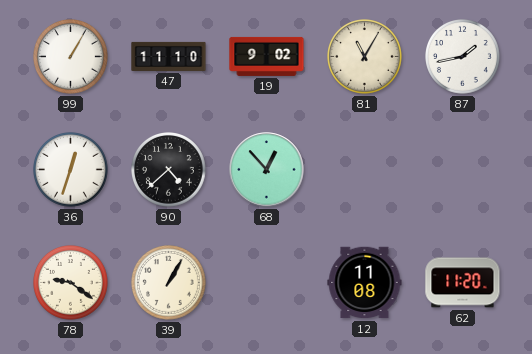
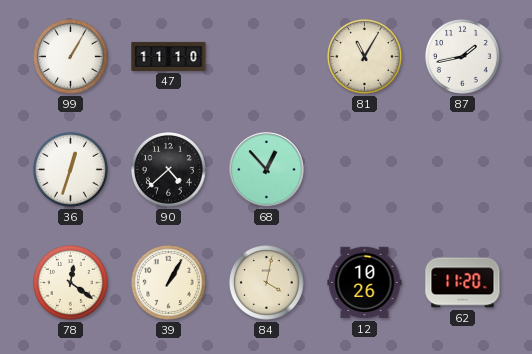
19: 9:02 -> none (267, 56)
78: 9:21 -> 12:21 (71, 283)
84: none -> 4:02 (267, 283)
12: 11:08 -> 10:26 (365, 283)
